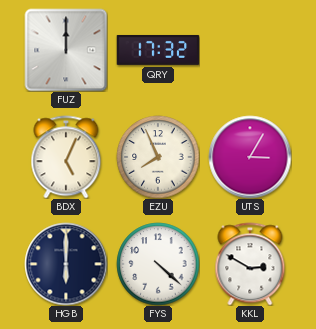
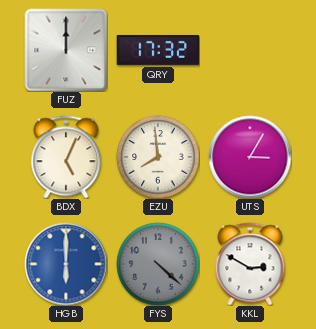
EZU: 7:56 -> 7:59 (158, 157)
HGB dial: navy -> blue (66, 264)
FYS dial: white -> grey (158, 264)
